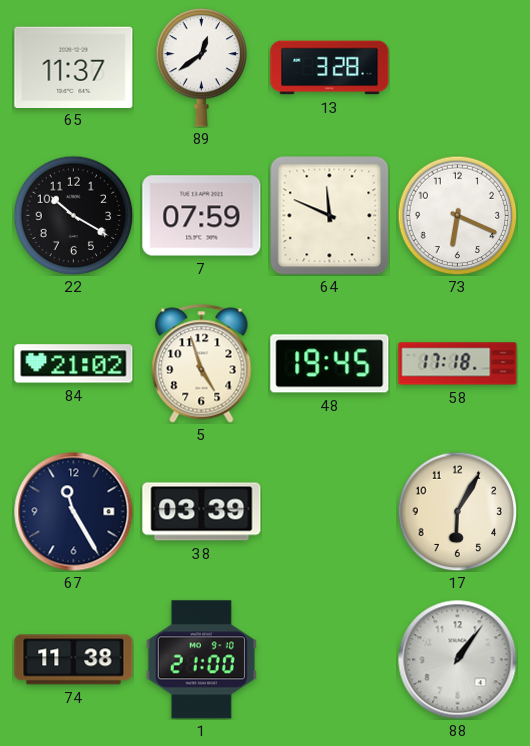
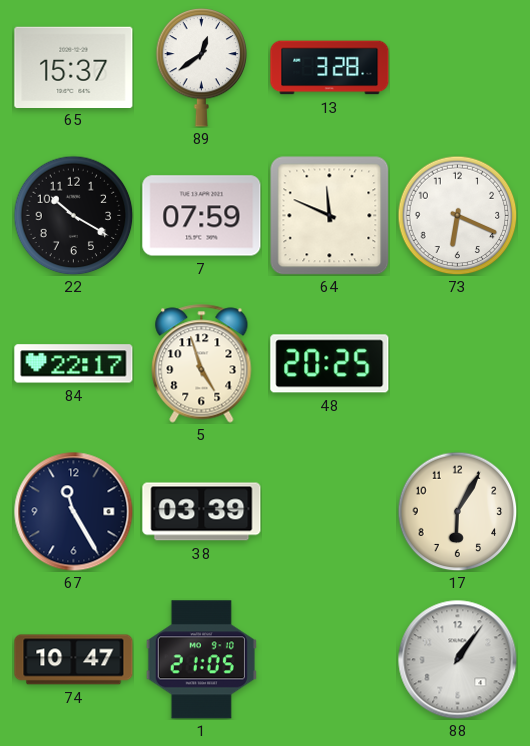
65: 11:37 -> 15:37 (74, 67)
84: 21:02 -> 22:17 (74, 364)
48: 19:45 -> 20:25 (330, 364)
58: 17:18 -> none (458, 364)
74: 11:38 -> 10:47 (74, 660)
1: 21:00 -> 21:05 (201, 660)
